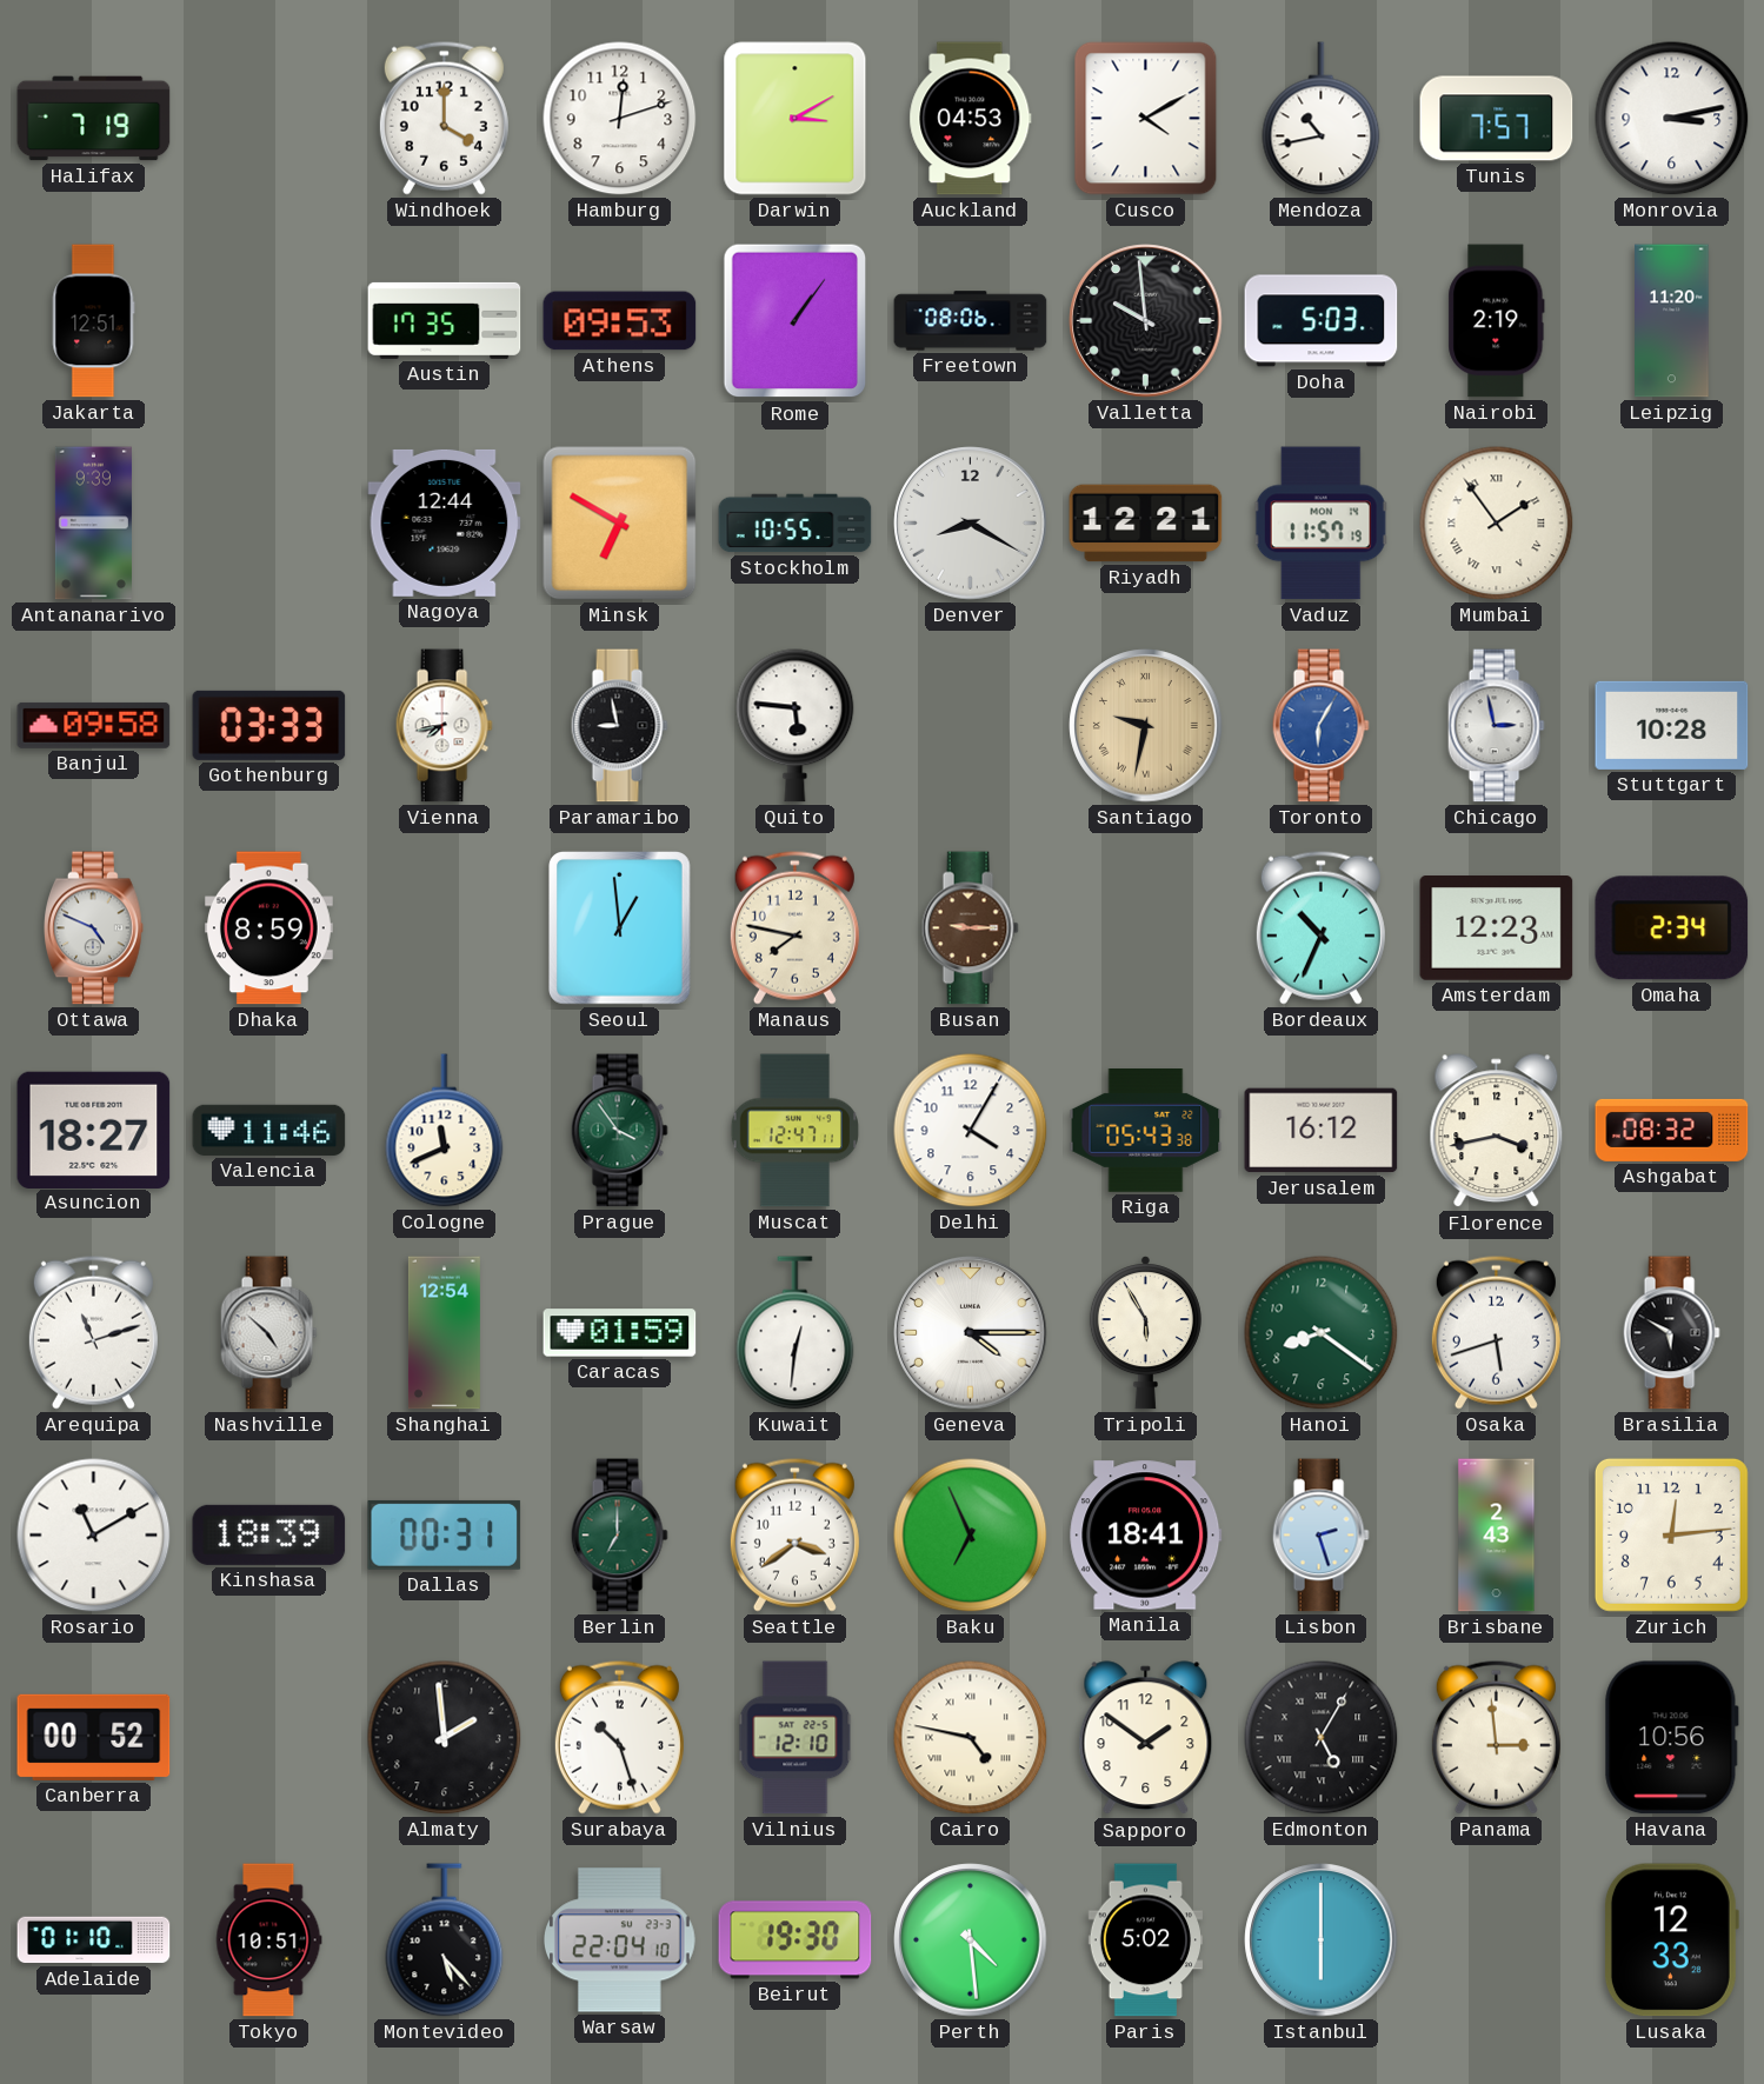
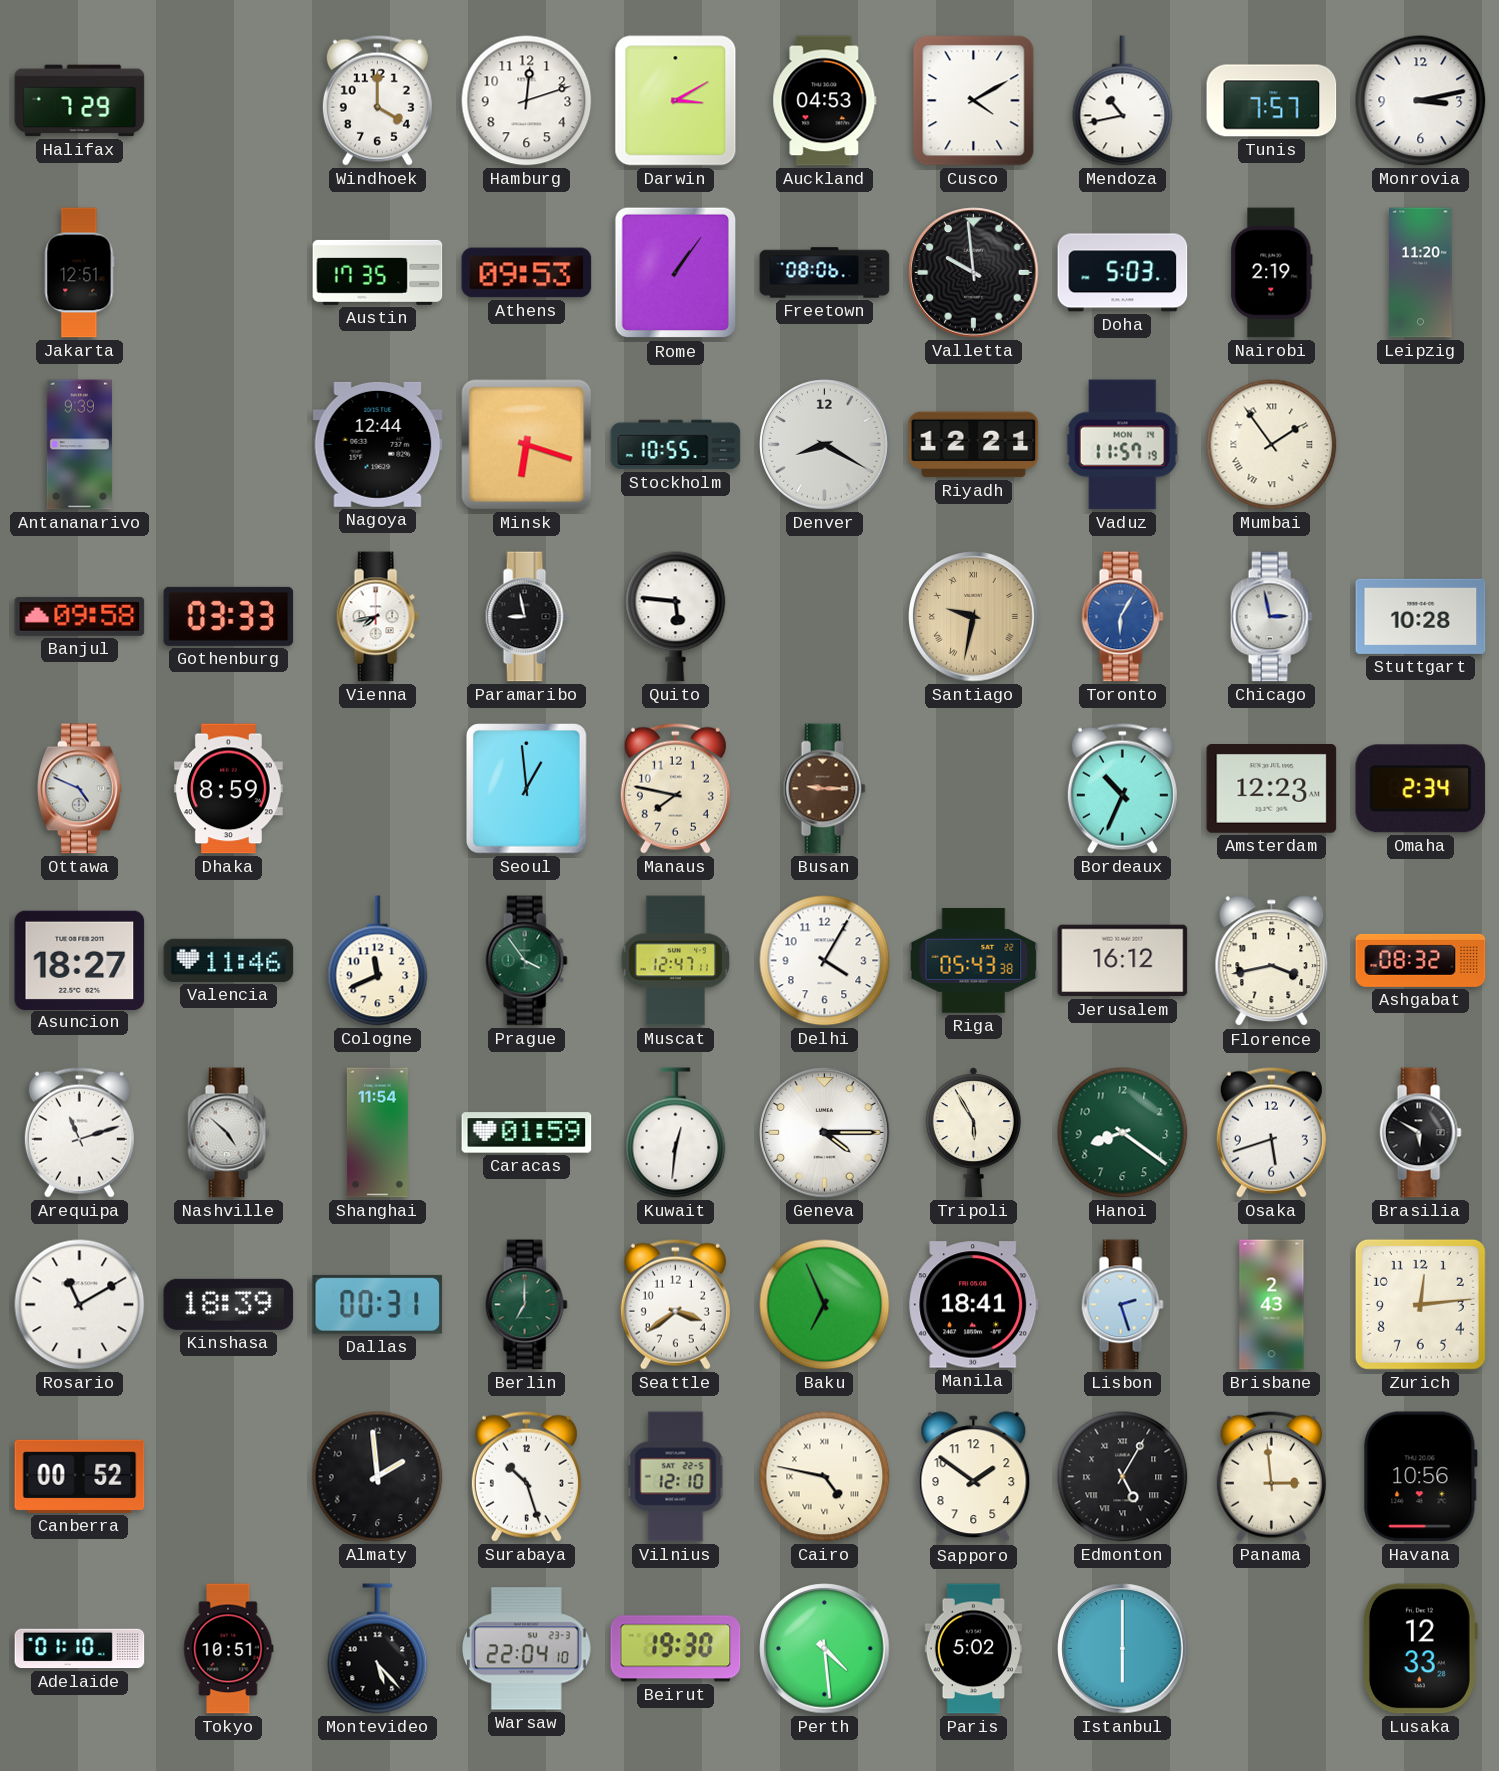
Halifax: 7:19 -> 7:29 (80, 101)
Minsk: 6:50 -> 6:18 (527, 445)
Shanghai: 12:54 -> 11:54 (377, 1133)
